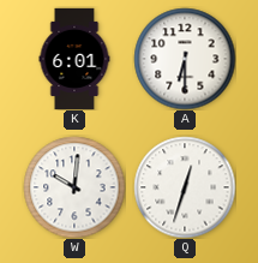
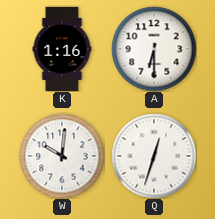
K: 6:01 -> 1:16 (62, 49)
